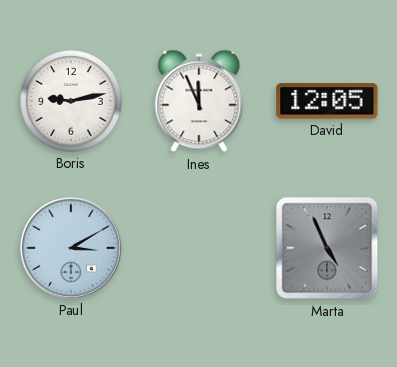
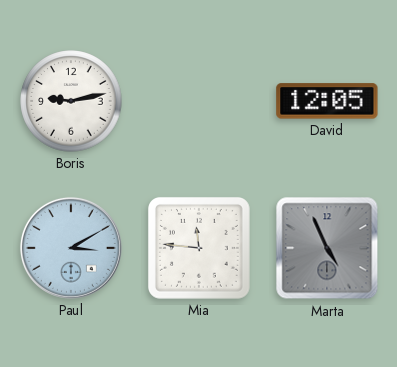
Ines: 11:56 -> none (199, 101)
Mia: none -> 11:46 (199, 248)
